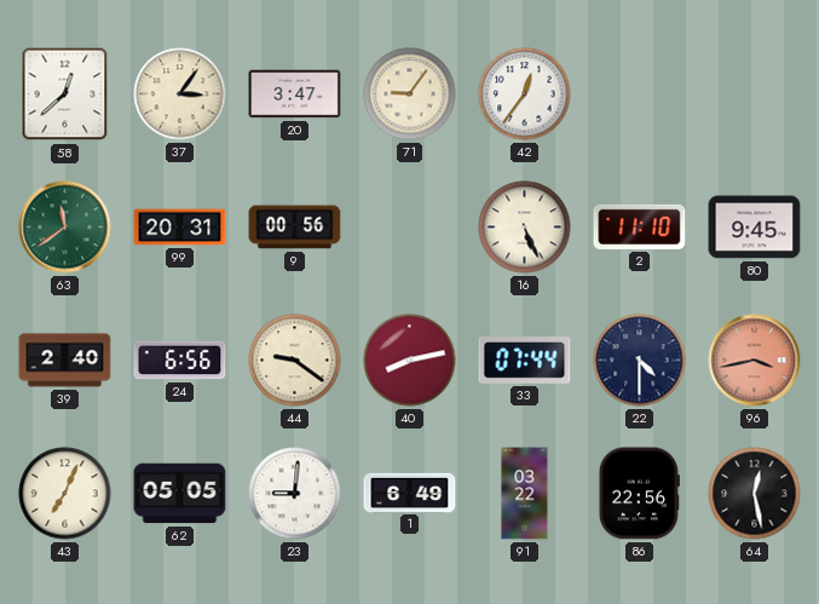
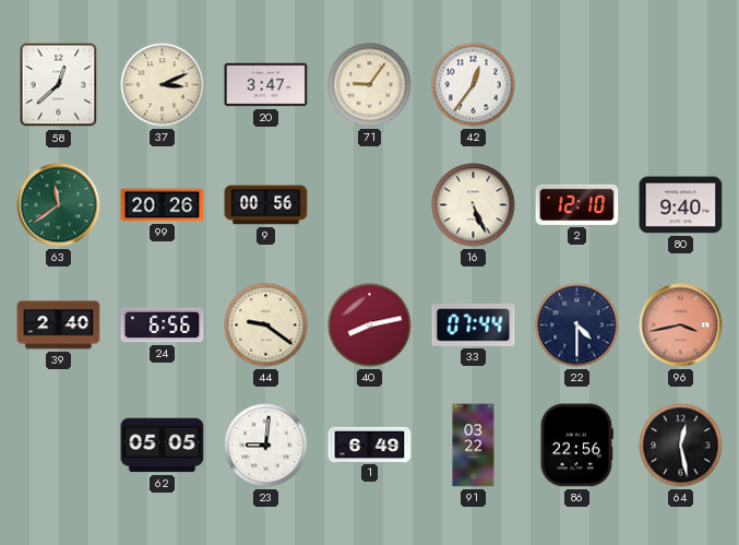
37: 3:06 -> 3:11 (163, 85)
99: 20:31 -> 20:26 (163, 205)
2: 11:10 -> 12:10 (577, 204)
80: 9:45 -> 9:40 (681, 205)
43: 7:04 -> none (65, 494)
